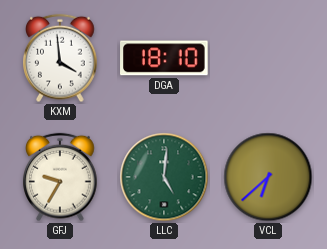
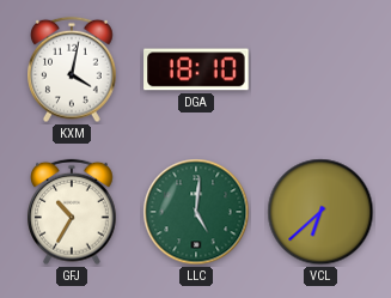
KXM: 3:59 -> 4:02 (73, 69)
GFJ: 9:35 -> 10:35 (73, 212)
